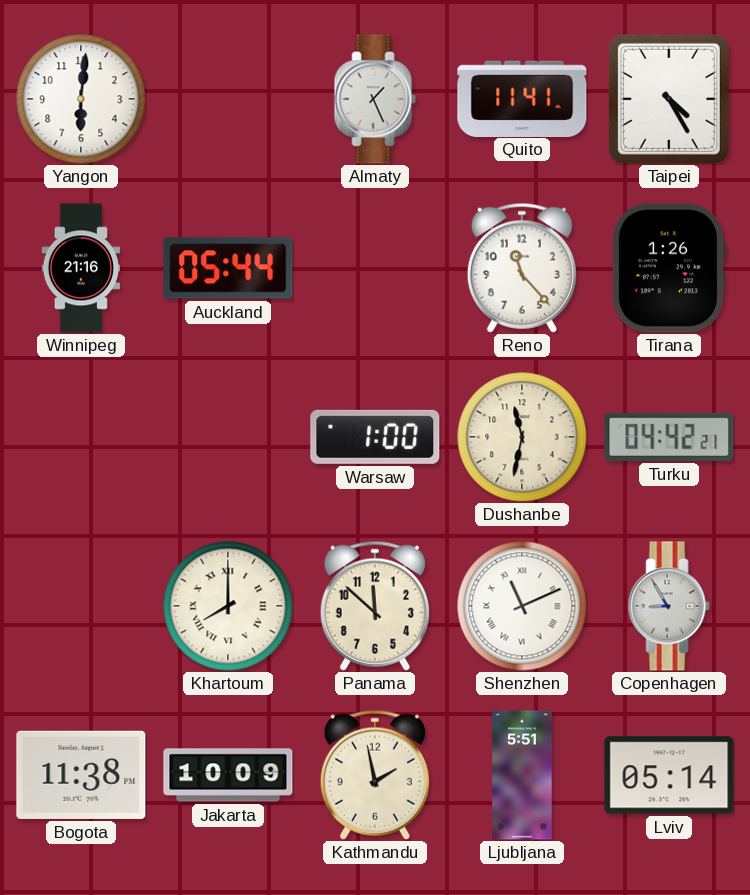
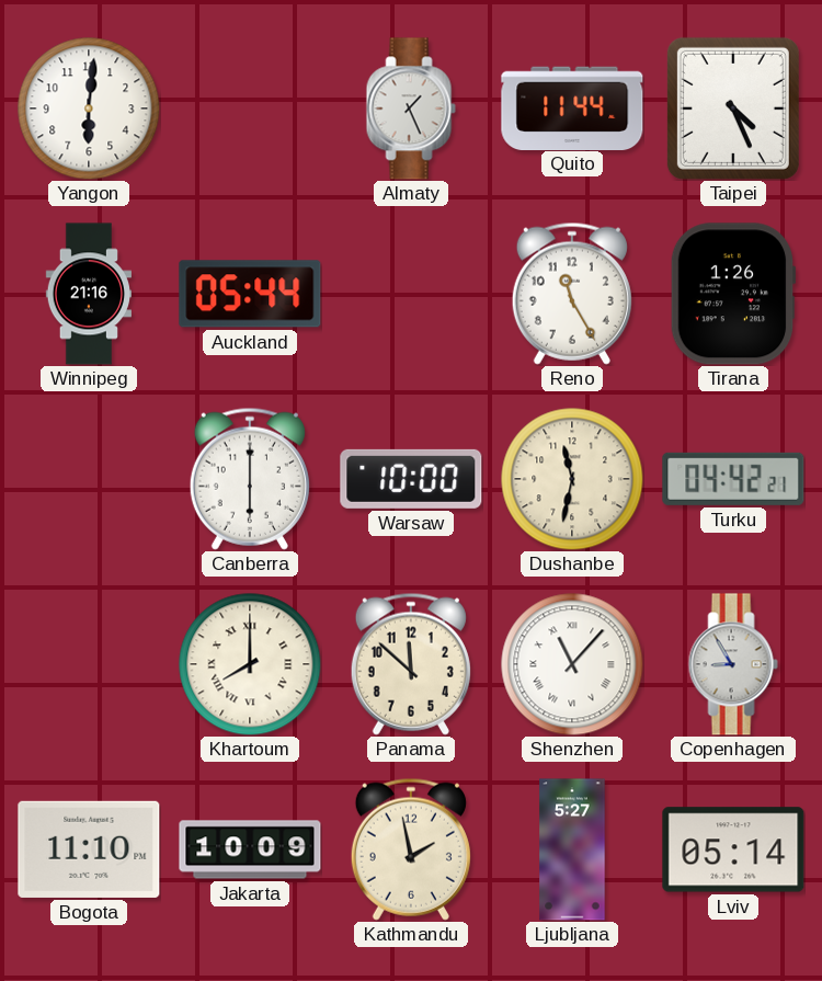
Quito: 11:41 -> 11:44 (572, 107)
Taipei: 4:25 -> 4:26 (733, 109)
Reno: 11:23 -> 11:25 (572, 294)
Canberra: none -> 6:00 (250, 479)
Warsaw: 1:00 -> 10:00 (411, 479)
Shenzhen: 11:11 -> 11:07 (572, 664)
Bogota: 11:38 -> 11:10 (89, 849)
Ljubljana: 5:51 -> 5:27 (572, 849)
